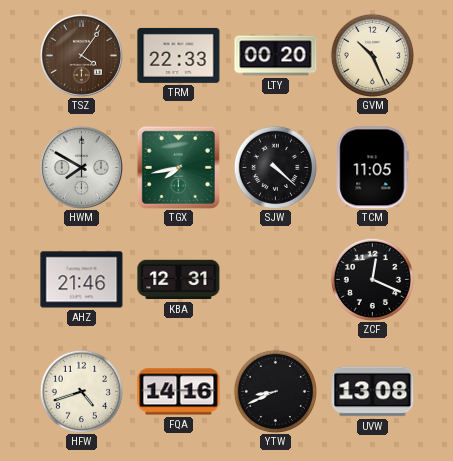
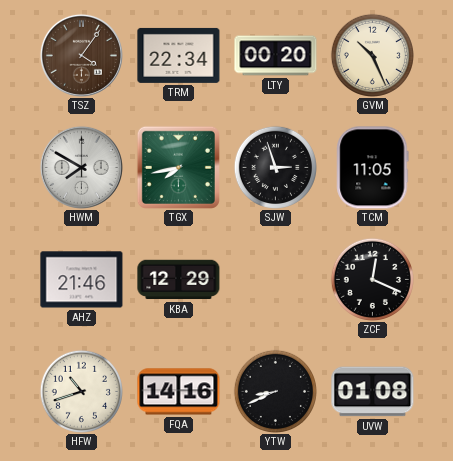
TRM: 22:33 -> 22:34 (179, 55)
SJW: 4:22 -> 2:57 (275, 167)
KBA: 12:31 -> 12:29 (179, 280)
HFW: 4:42 -> 10:42 (81, 391)
UVW: 13:08 -> 01:08 (373, 392)
